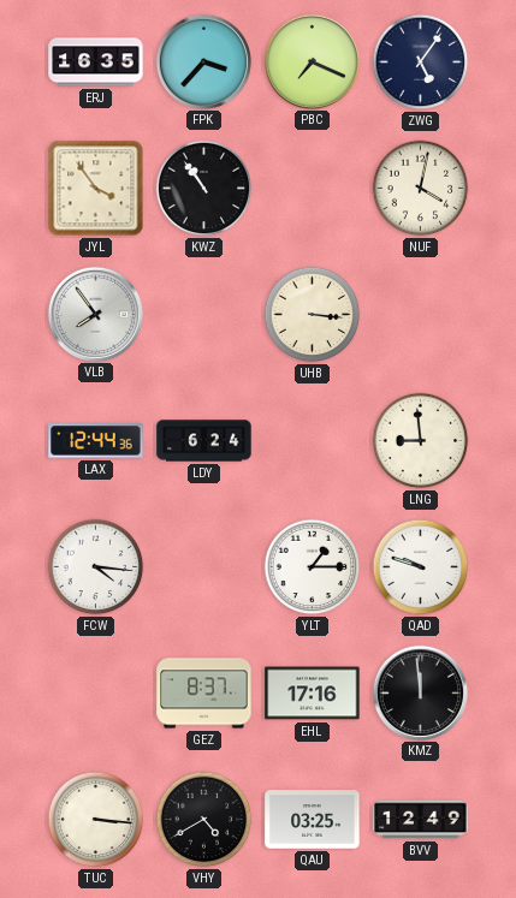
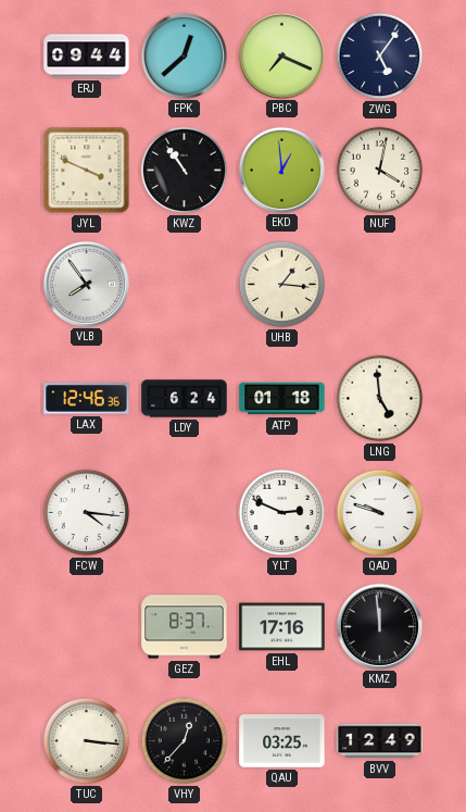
ERJ: 16:35 -> 09:44 (87, 57)
FPK: 3:37 -> 12:38 (184, 55)
JYL: 3:54 -> 3:49 (87, 171)
EKD: none -> 12:59 (281, 170)
UHB: 3:16 -> 1:16 (282, 285)
LAX: 12:44 -> 12:46 (87, 399)
ATP: none -> 01:18 (282, 399)
LNG: 8:59 -> 4:59 (380, 399)
YLT: 1:15 -> 2:49 (282, 513)
VHY: 4:40 -> 12:37 (185, 741)
